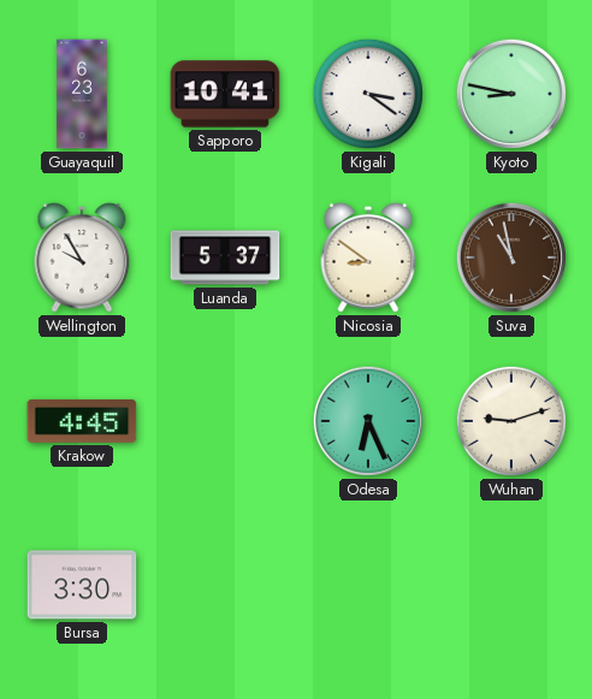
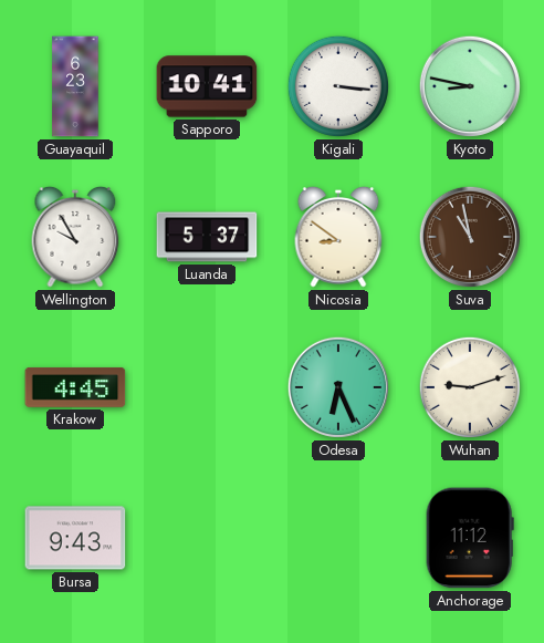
Kigali: 3:21 -> 3:16 (338, 86)
Bursa: 3:30 -> 9:43 (75, 538)
Anchorage: none -> 11:12 (470, 538)
